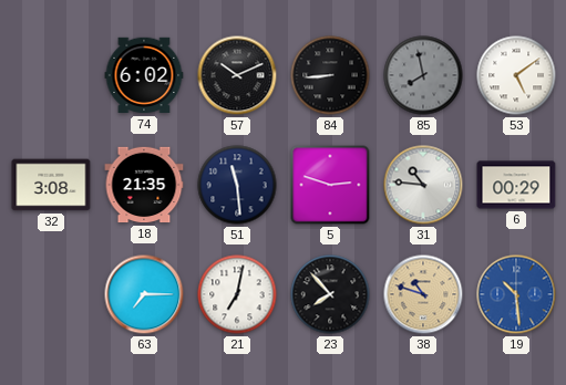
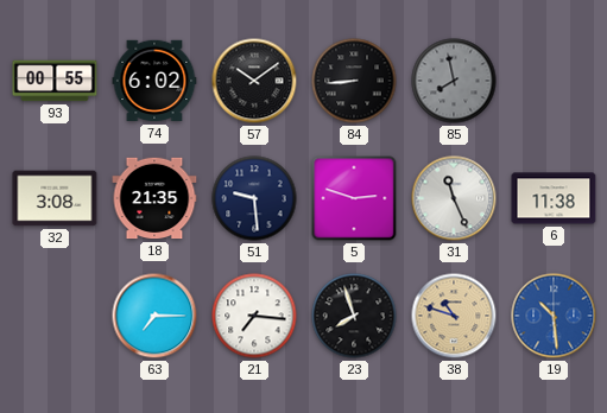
93: none -> 00:55 (55, 81)
57: 10:11 -> 10:09 (254, 81)
53: 5:09 -> none (516, 75)
51: 11:29 -> 9:29 (254, 198)
31: 10:46 -> 11:26 (454, 198)
6: 00:29 -> 11:38 (554, 198)
21: 7:02 -> 7:16 (254, 316)
23: 7:53 -> 7:57 (354, 316)
